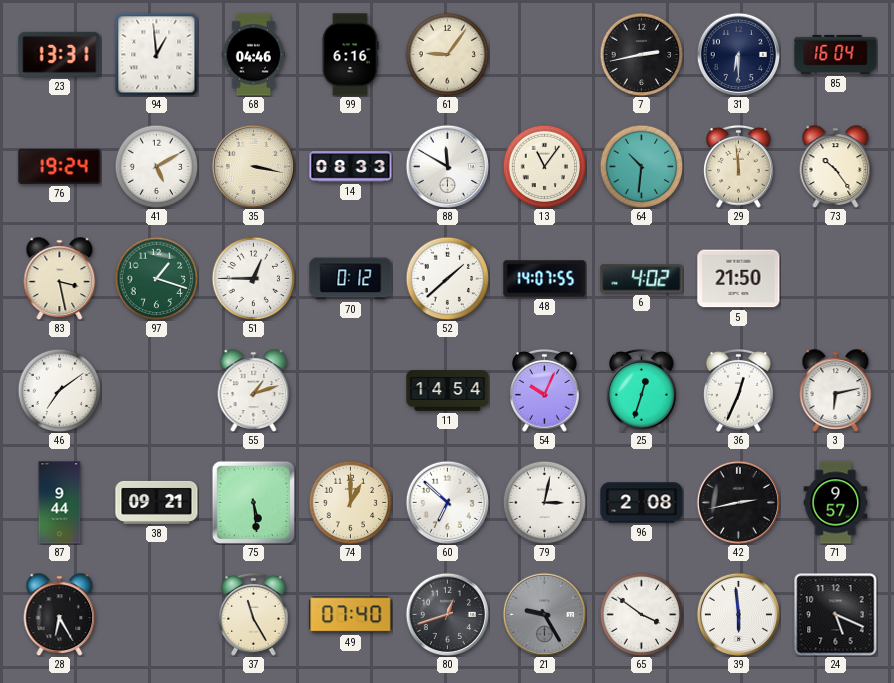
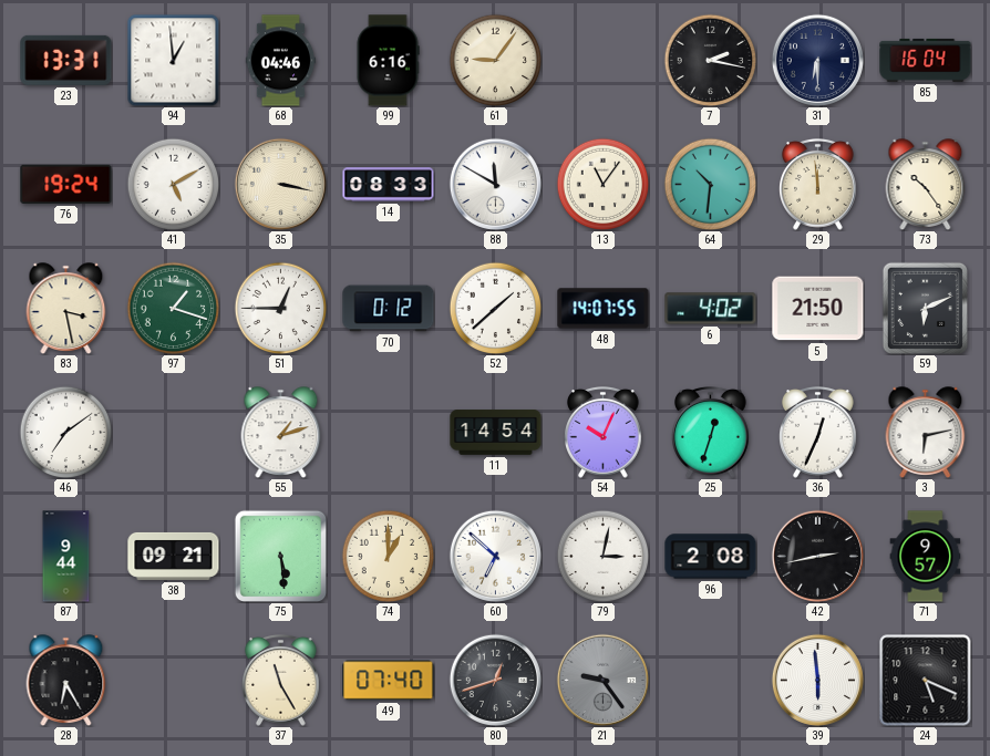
7: 2:43 -> 2:17 (710, 60)
59: none -> 6:11 (925, 308)
21: 9:25 -> 9:24 (602, 680)
65: 3:51 -> none (641, 614)
